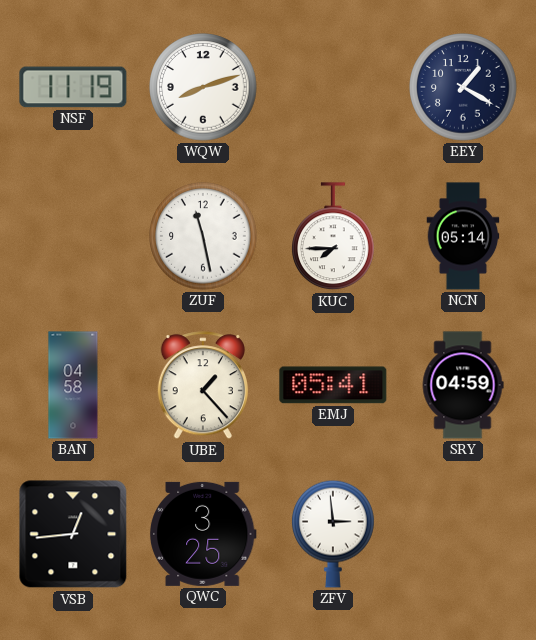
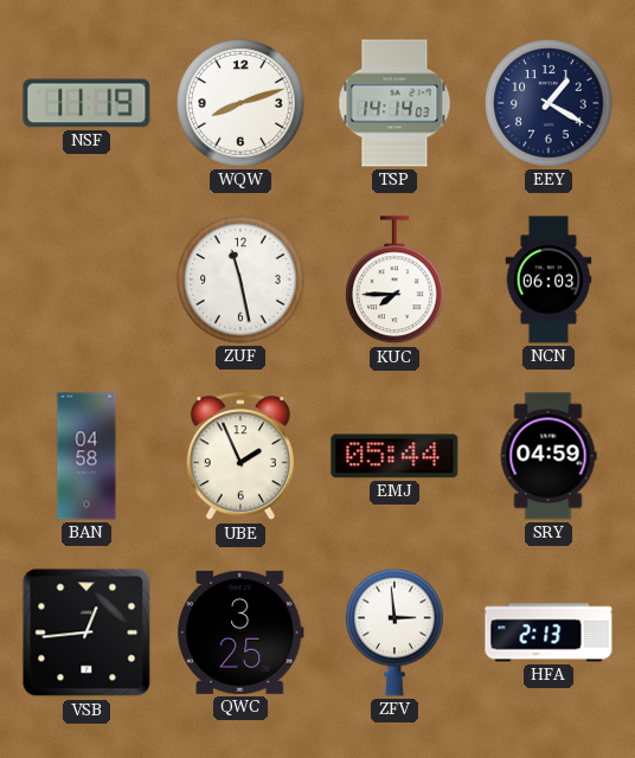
TSP: none -> 14:14 (395, 103)
NCN: 05:14 -> 06:03 (549, 280)
UBE: 1:23 -> 1:56 (240, 457)
EMJ: 05:41 -> 05:44 (395, 456)
HFA: none -> 2:13 (549, 632)
